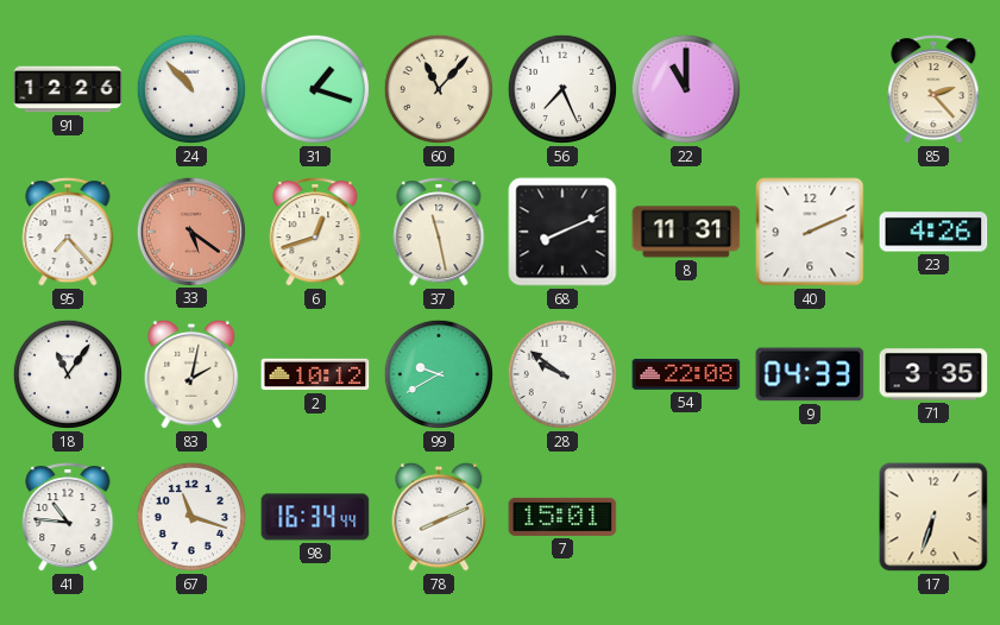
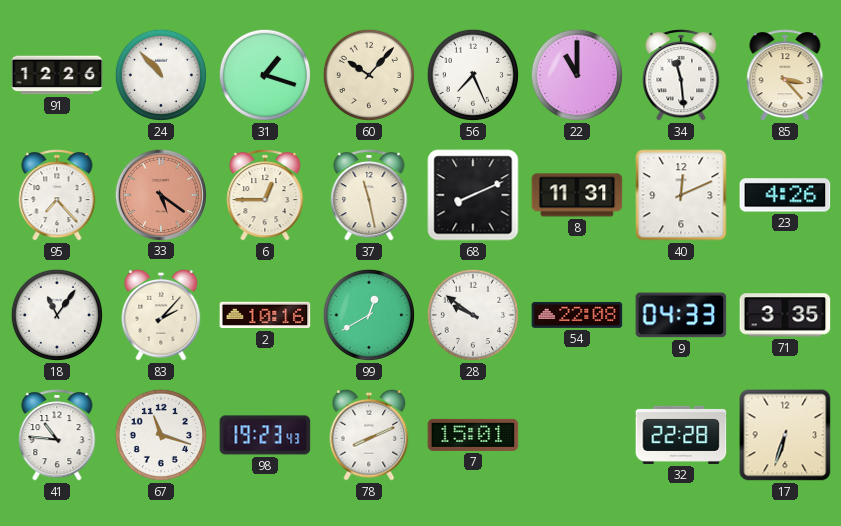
60: 11:07 -> 10:07 (369, 75)
34: none -> 11:29 (681, 75)
85: 2:23 -> 3:23 (785, 75)
6: 12:42 -> 12:45 (265, 195)
40: 2:11 -> 12:11 (681, 195)
83: 2:02 -> 2:07 (161, 315)
2: 10:12 -> 10:16 (265, 315)
99: 9:40 -> 12:40 (369, 315)
98: 16:34 -> 19:23 (265, 435)
32: none -> 22:28 (681, 435)
